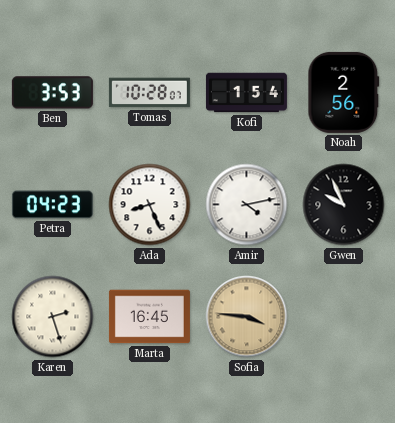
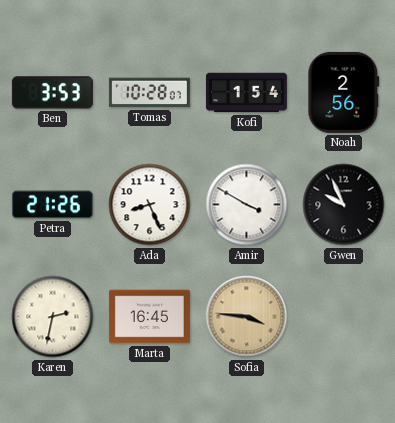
Petra: 04:23 -> 21:26 (52, 205)
Amir: 4:13 -> 3:50 (247, 205)
Karen: 2:27 -> 2:32 (53, 317)
